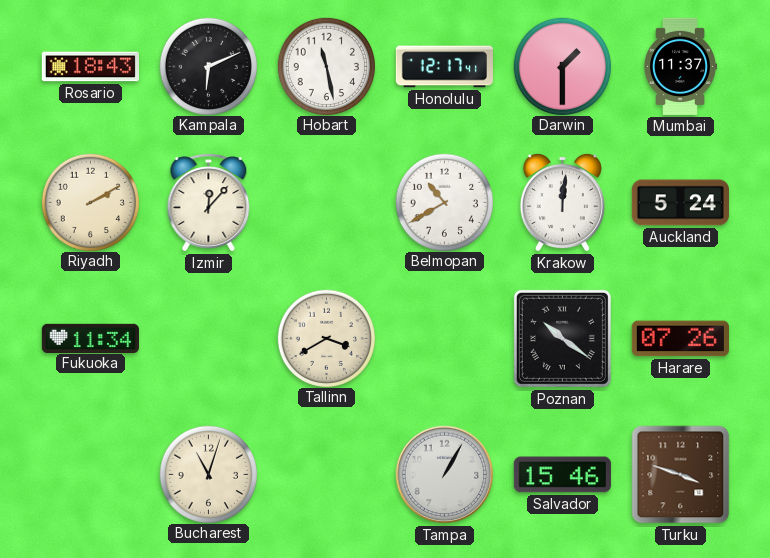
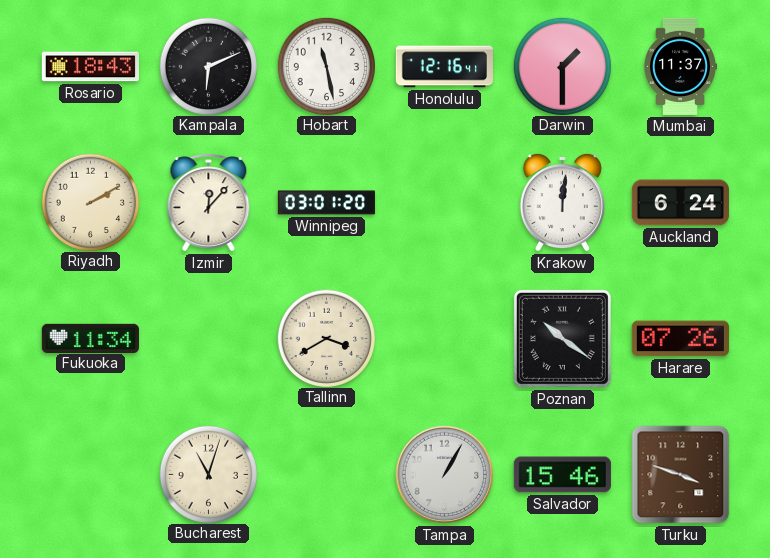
Honolulu: 12:17 -> 12:16 (444, 67)
Winnipeg: none -> 03:01 (326, 203)
Belmopan: 10:40 -> none (444, 202)
Auckland: 5:24 -> 6:24 (680, 203)
